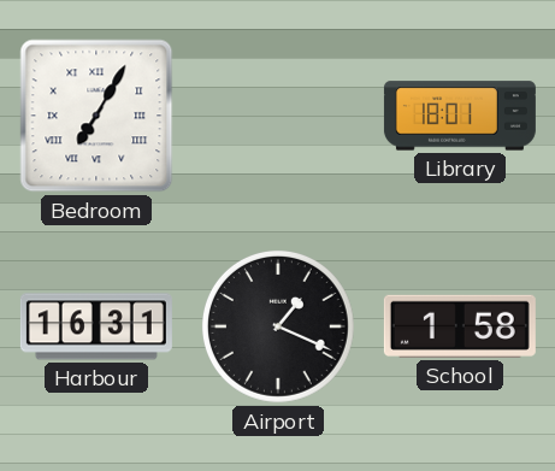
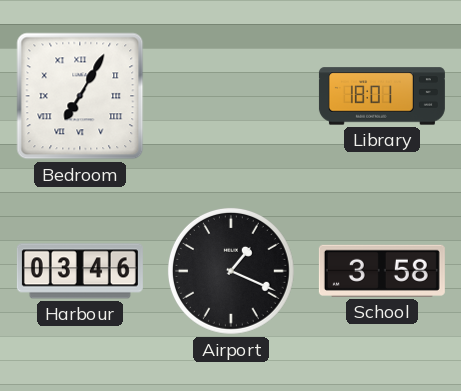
Harbour: 16:31 -> 03:46 (80, 271)
School: 1:58 -> 3:58 (382, 271)
